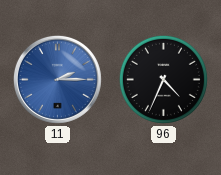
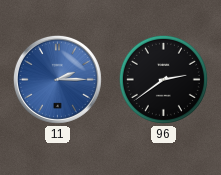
96: 4:34 -> 2:39 (163, 79)
